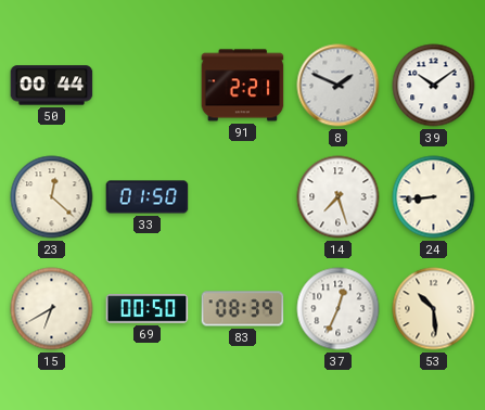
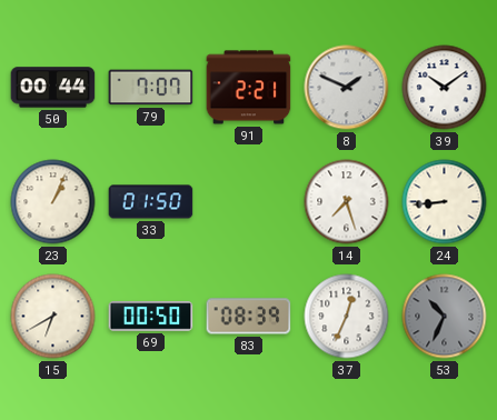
79: none -> 7:07 (151, 88)
23: 12:22 -> 1:04 (53, 202)
53: 10:29 -> 10:34 (445, 317)
53 dial: cream -> grey (445, 317)
